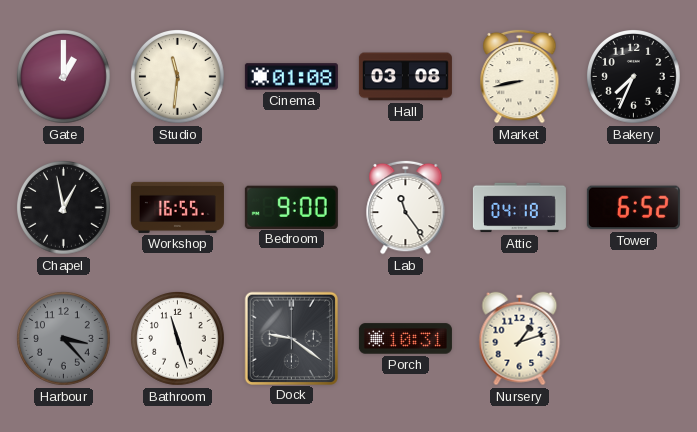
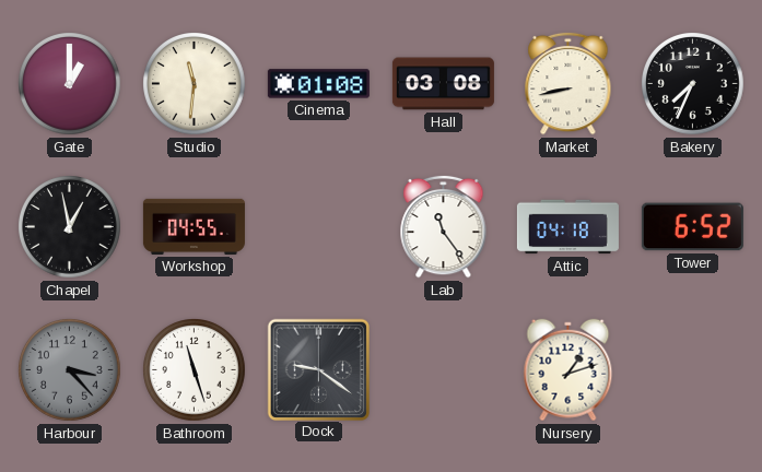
Workshop: 16:55 -> 04:55 (194, 226)
Bedroom: 9:00 -> none (291, 207)
Porch: 10:31 -> none (405, 339)
